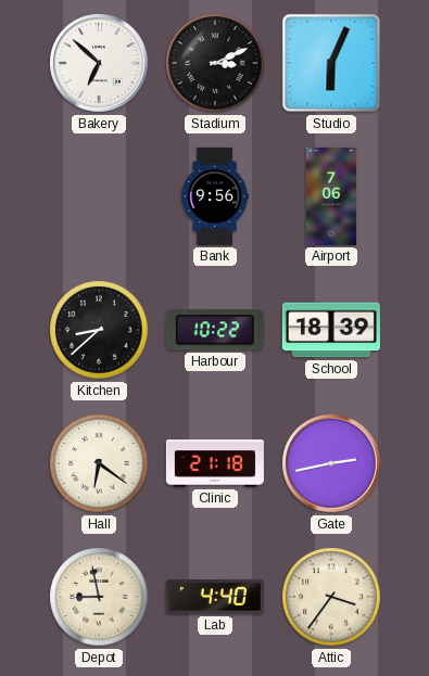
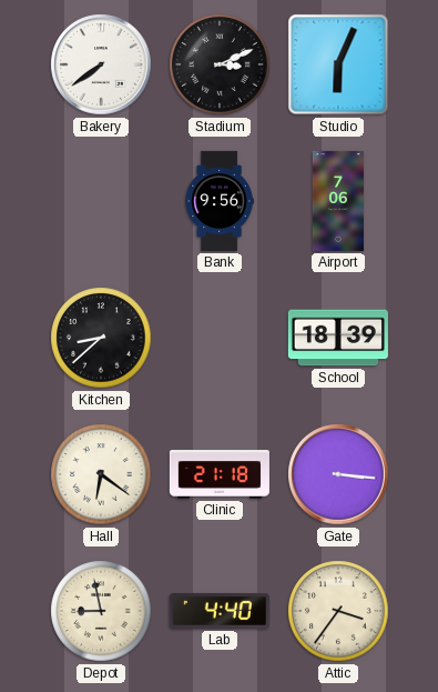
Bakery: 6:52 -> 7:39 (101, 64)
Harbour: 10:22 -> none (215, 330)
Gate: 2:43 -> 3:16 (338, 474)
